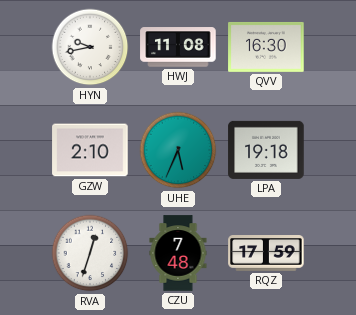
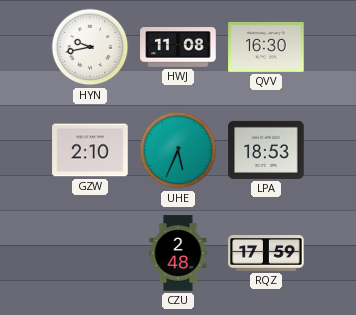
LPA: 19:18 -> 18:53 (266, 150)
RVA: 12:33 -> none (90, 253)
CZU: 7:48 -> 2:48 (178, 253)
